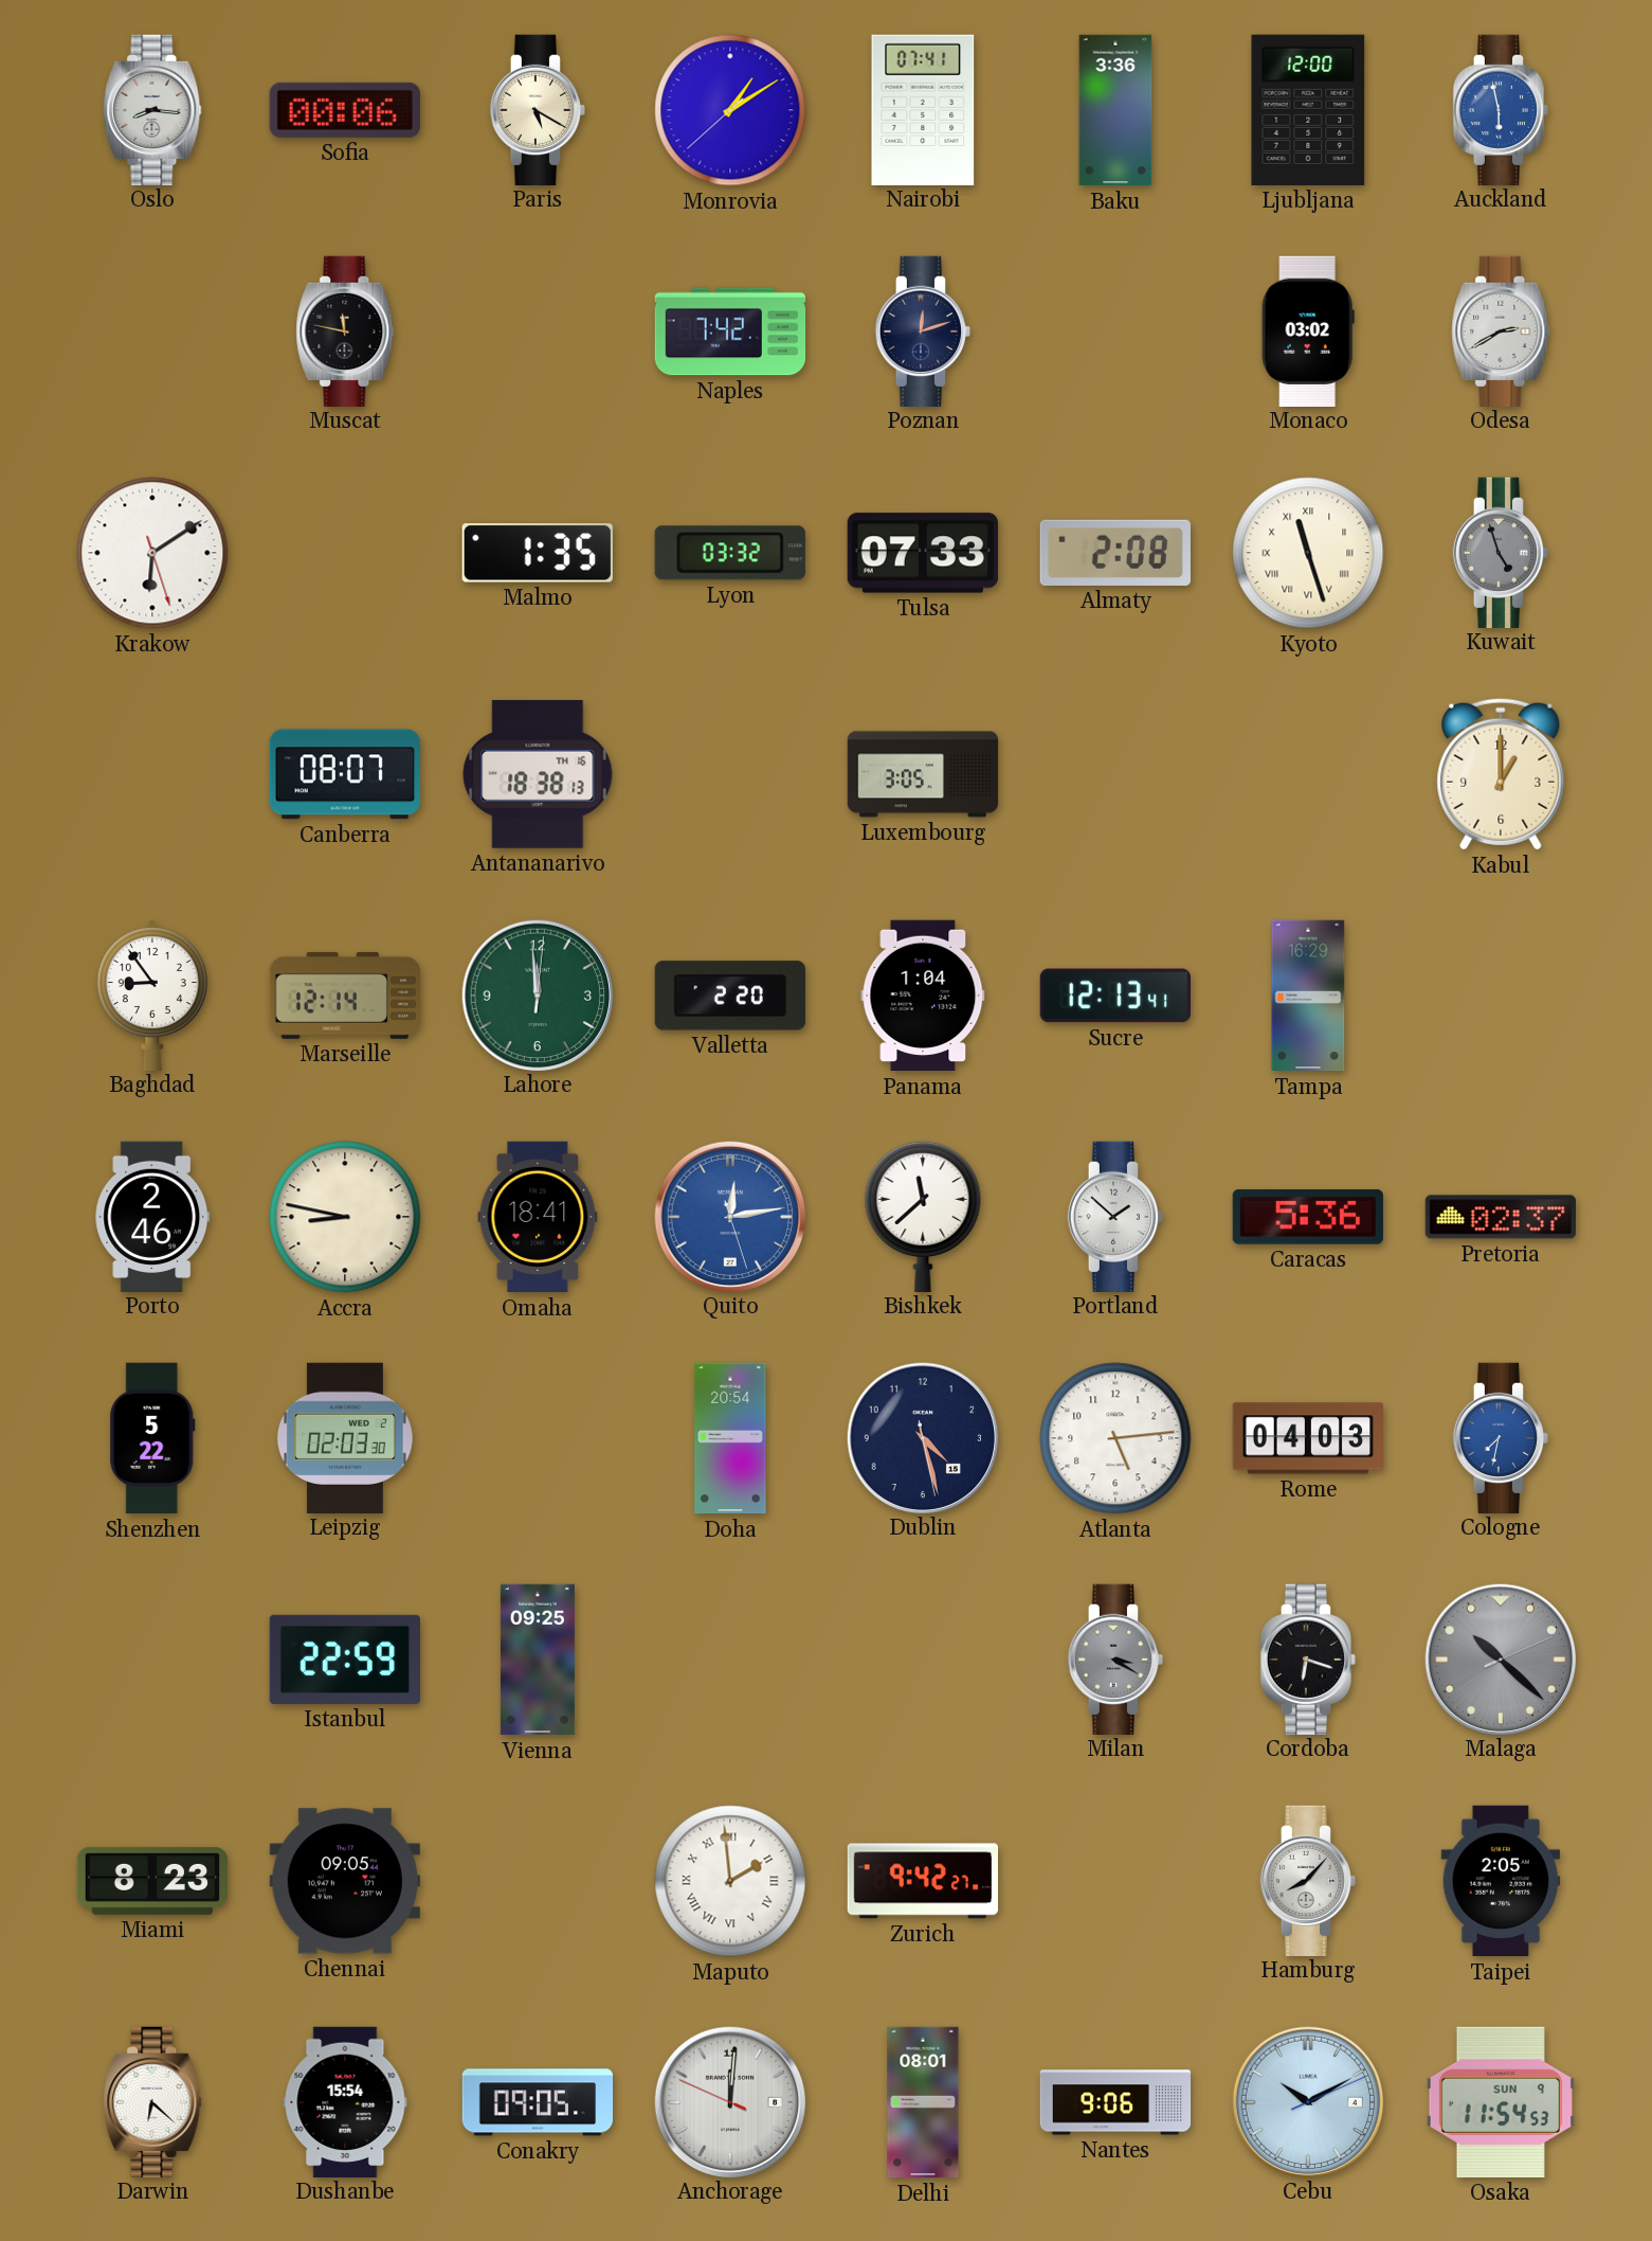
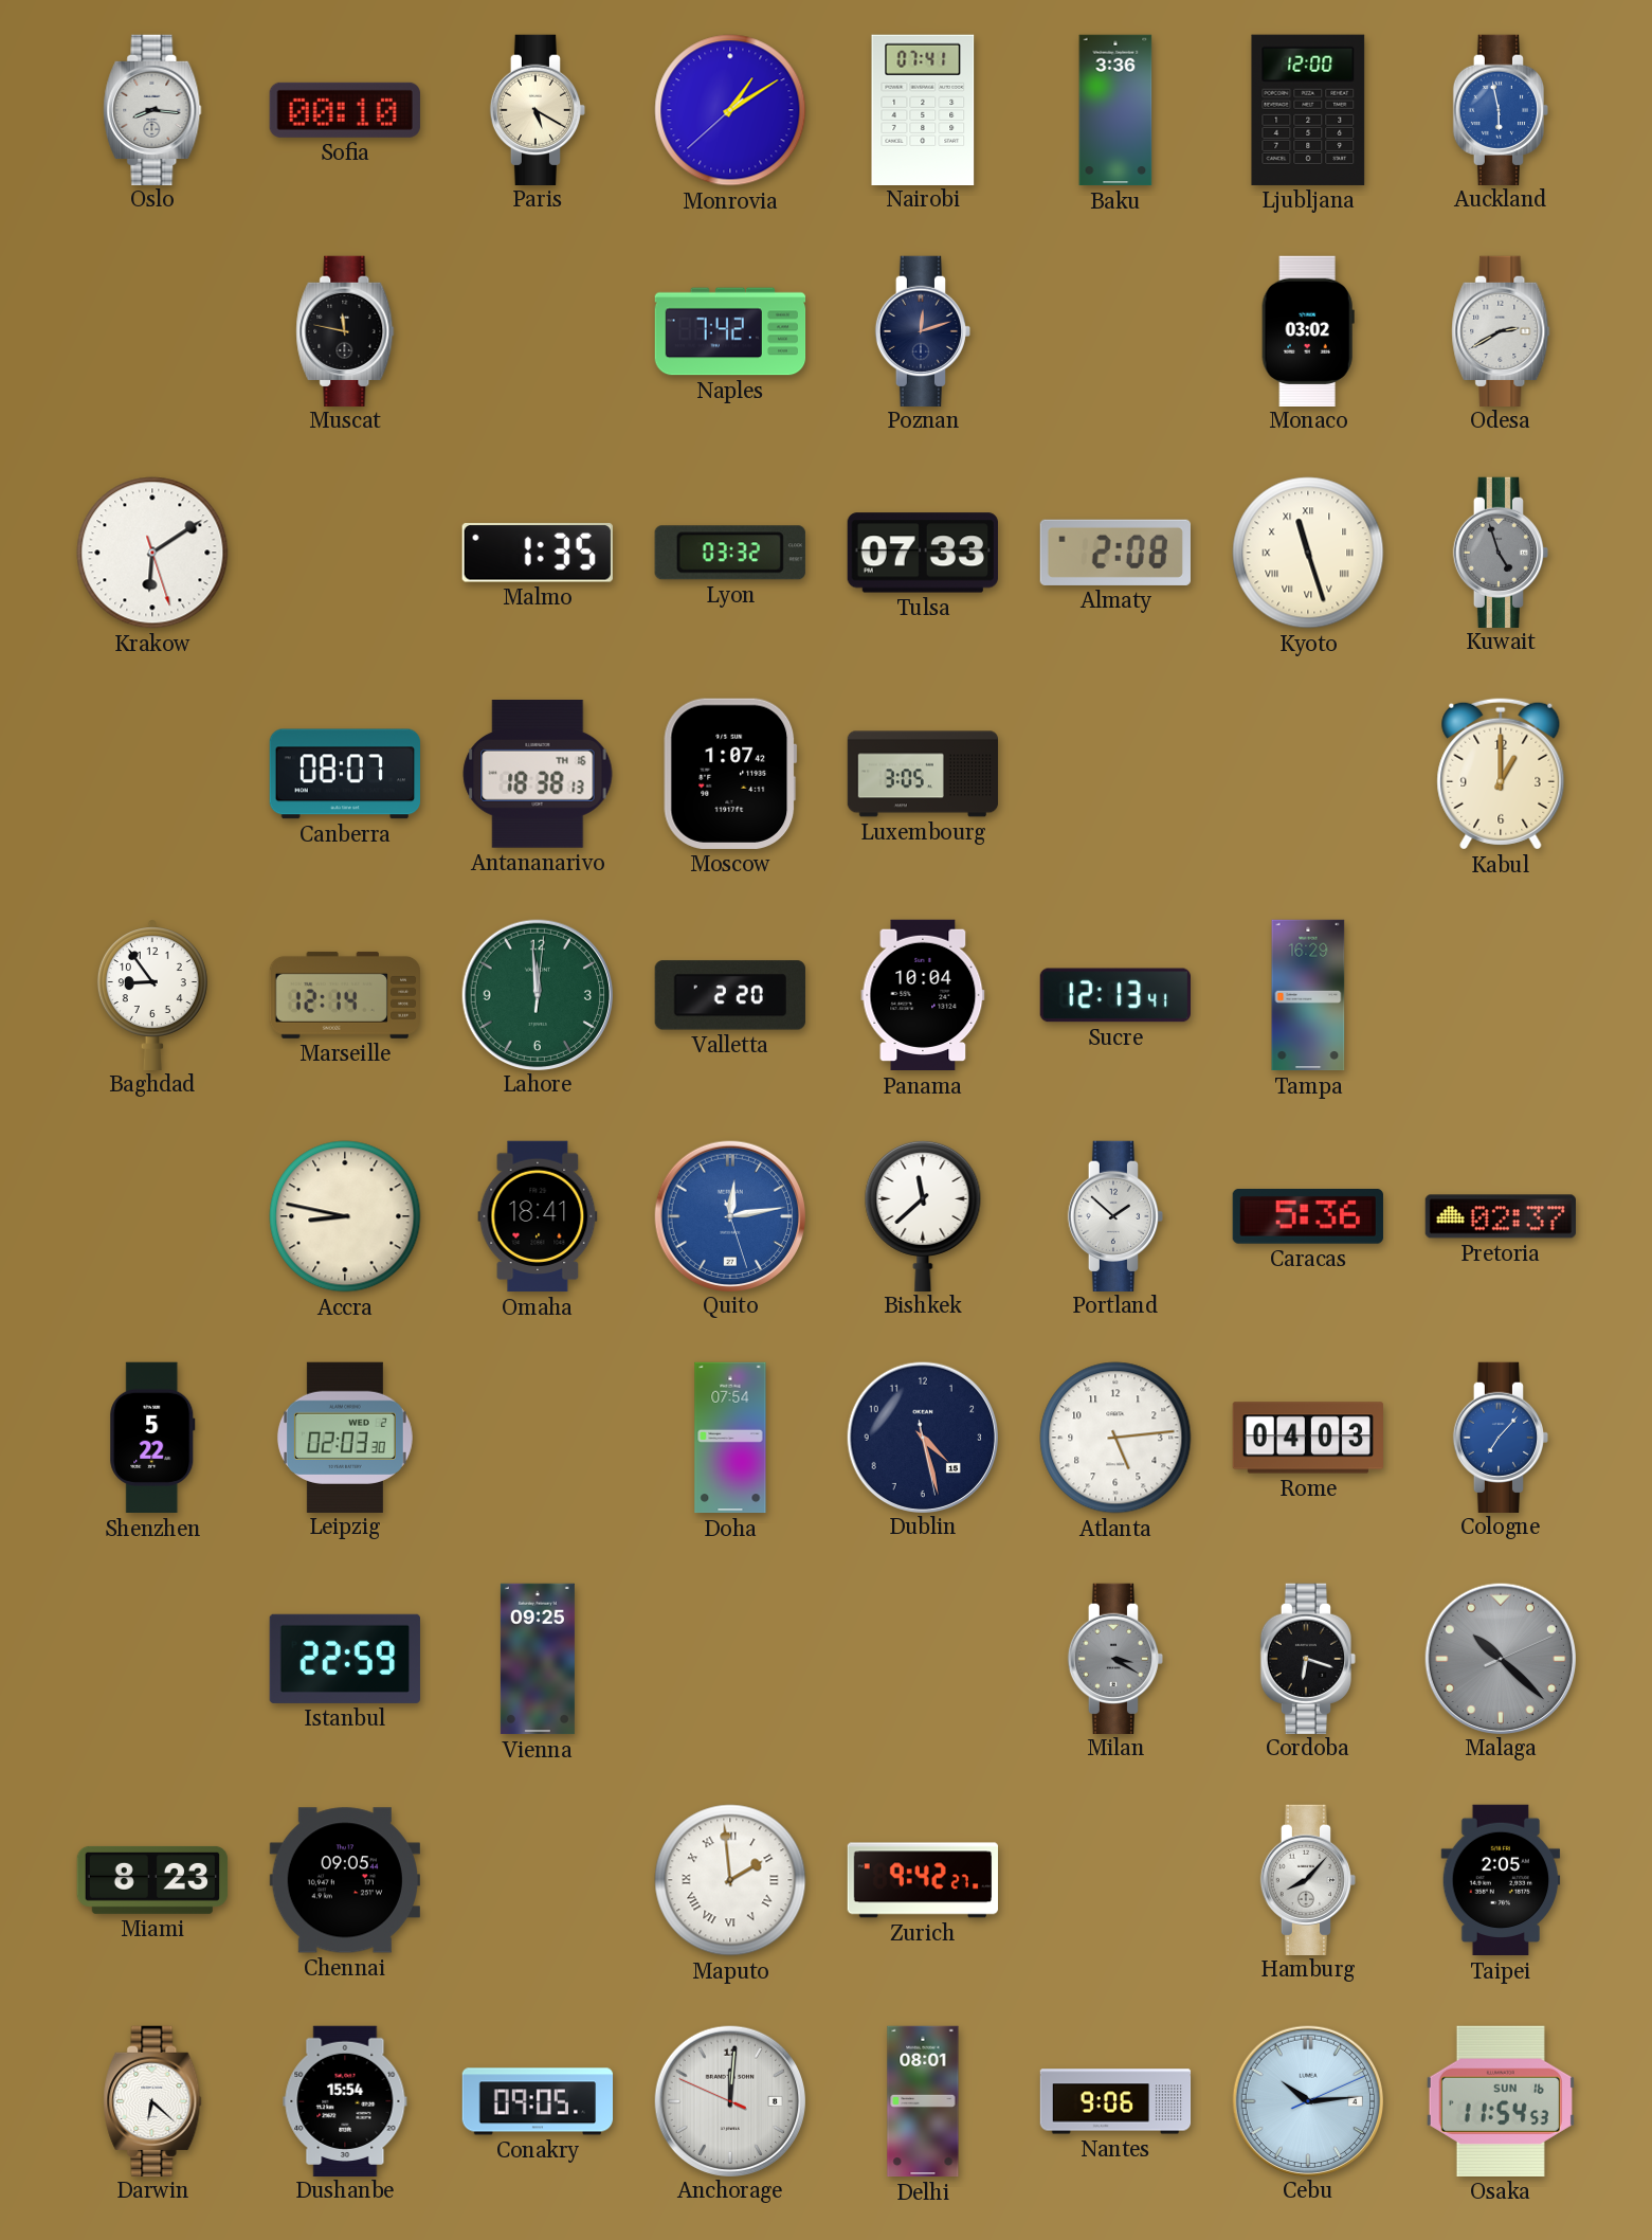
Sofia: 00:06 -> 00:10 (345, 110)
Moscow: none -> 1:07 (730, 774)
Panama: 1:04 -> 10:04 (923, 995)
Porto: 2:46 -> none (152, 1216)
Doha: 20:54 -> 07:54 (730, 1438)
Cologne: 7:32 -> 7:07 (1500, 1437)
Cebu: 10:10 -> 10:14 (1307, 2100)
Osaka date: SUN 9 -> SUN 16 (1501, 2101)
